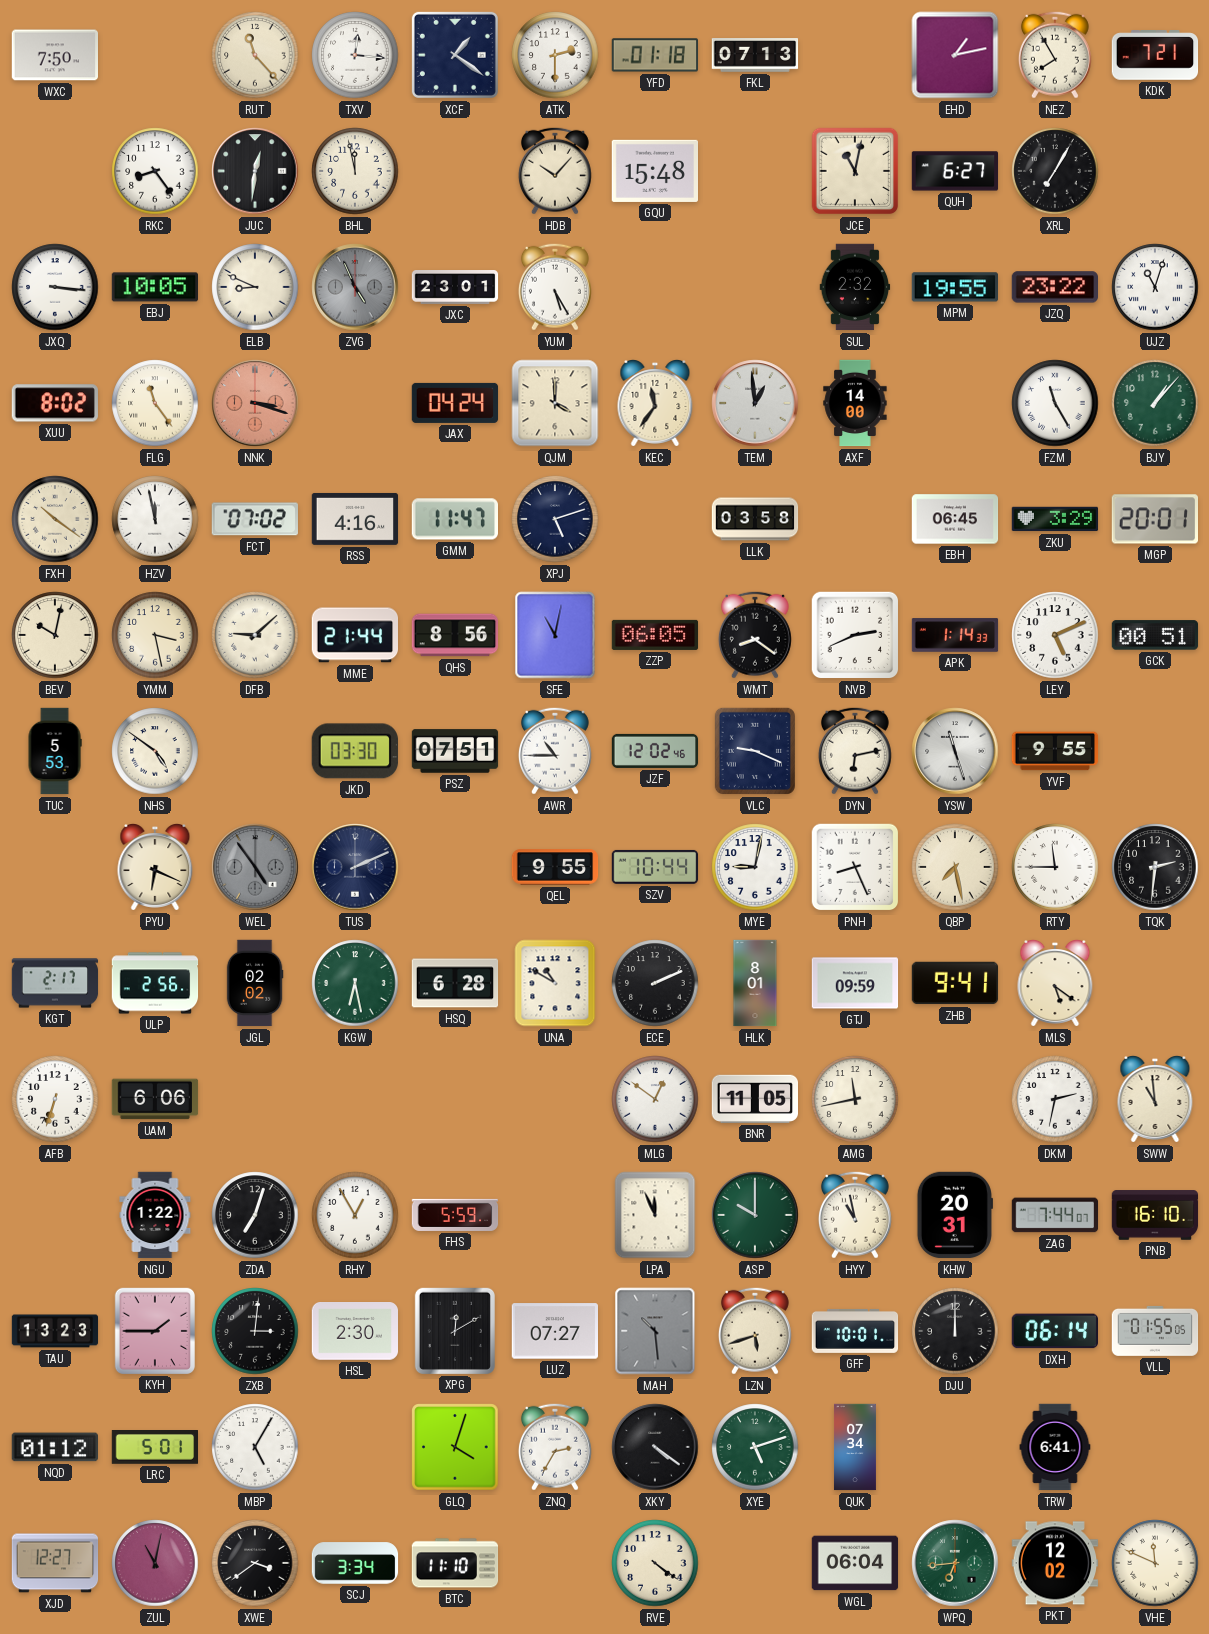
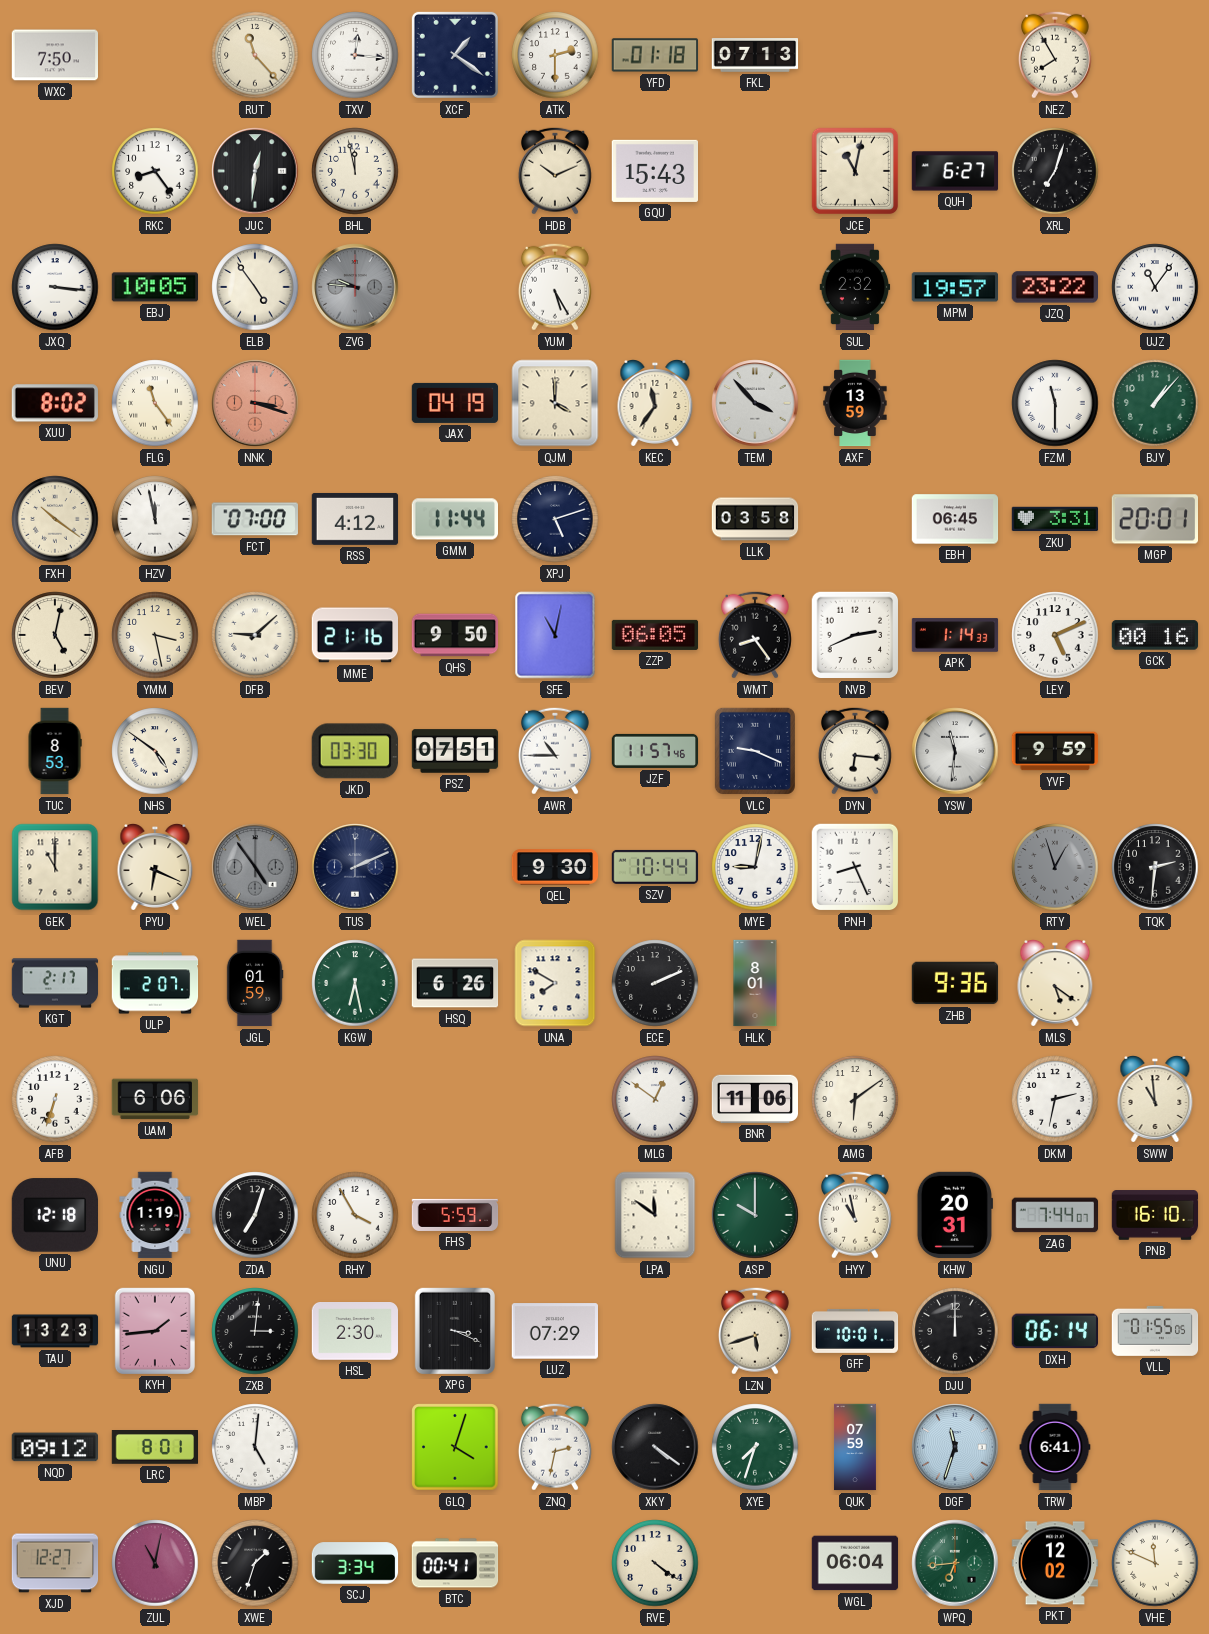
EHD: 1:13 -> none (955, 55)
KDK: 7:21 -> none (1155, 55)
HDB: 10:07 -> 10:11 (555, 171)
GQU: 15:48 -> 15:43 (654, 171)
XRL: 7:05 -> 7:03 (1055, 171)
ELB: 8:49 -> 4:54 (255, 287)
ZVG: 4:56 -> 9:46 (355, 287)
JXC: 23:01 -> none (455, 288)
MPM: 19:55 -> 19:57 (954, 287)
UJZ: 11:03 -> 11:06 (1155, 287)
JAX: 04:24 -> 04:19 (455, 403)
TEM: 12:59 -> 3:53 (755, 403)
AXF: 14:00 -> 13:59 (855, 403)
FZM: 11:25 -> 11:30 (1055, 403)
FCT: 07:02 -> 07:00 (255, 519)
RSS: 4:16 -> 4:12 (355, 519)
GMM: 11:47 -> 11:44 (454, 519)
ZKU: 3:29 -> 3:31 (1055, 519)
BEV: 10:02 -> 5:02 (55, 635)
MME: 21:44 -> 21:16 (354, 635)
QHS: 8:56 -> 9:50 (455, 635)
WMT: 8:21 -> 8:24 (755, 635)
GCK: 00:51 -> 00:16 (1155, 635)
TUC: 5:53 -> 8:53 (55, 751)
JZF: 12:02 -> 11:57 (655, 751)
DYN: 6:13 -> 6:16 (855, 751)
YSW: 11:27 -> 11:31 (955, 751)
YVF: 9:55 -> 9:59 (1055, 751)
GEK: none -> 11:00 (55, 867)
QEL: 9:55 -> 9:30 (555, 867)
QBP: 7:28 -> none (955, 867)
RTY: 11:45 -> 12:57 (1055, 867)
RTY dial: white -> grey (1055, 867)
ULP: 2:56 -> 2:07 (155, 983)
JGL: 02:02 -> 01:59 (255, 983)
HSQ: 6:28 -> 6:26 (455, 983)
UNA: 10:50 -> 7:50 (555, 983)
GTJ: 09:59 -> none (855, 983)
ZHB: 9:41 -> 9:36 (955, 983)
BNR: 11:05 -> 11:06 (755, 1099)
AMG: 11:43 -> 6:09 (855, 1099)
UNU: none -> 12:18 (54, 1215)
NGU: 1:22 -> 1:19 (155, 1215)
RHY: 12:55 -> 3:55 (355, 1215)
LPA: 11:56 -> 11:51 (655, 1215)
KYH: 1:45 -> 1:44 (155, 1330)
XPG: 12:10 -> 3:19 (455, 1330)
LUZ: 07:27 -> 07:29 (554, 1331)
MAH: 10:29 -> none (655, 1331)
NQD: 01:12 -> 09:12 (54, 1447)
LRC: 5:01 -> 8:01 (155, 1448)
MBP: 5:05 -> 5:01 (255, 1447)
ZNQ: 2:35 -> 2:32 (555, 1447)
XYE: 5:12 -> 7:33 (755, 1447)
QUK: 07:34 -> 07:59 (855, 1447)
DGF: none -> 11:33 (955, 1447)
XWE: 3:39 -> 1:33 (255, 1563)
BTC: 11:10 -> 00:41 (455, 1563)
